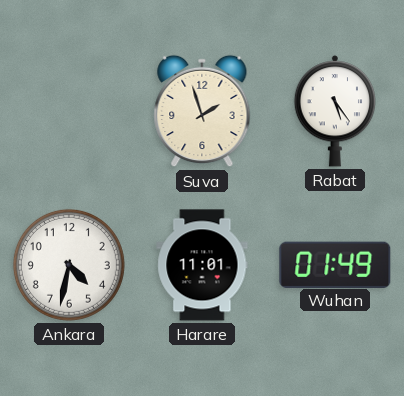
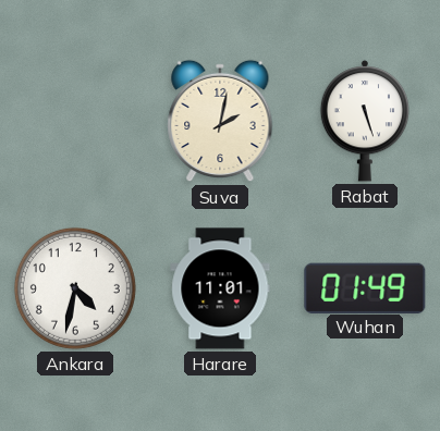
Suva: 1:57 -> 2:02 (220, 121)
Rabat: 5:24 -> 5:27 (364, 121)
